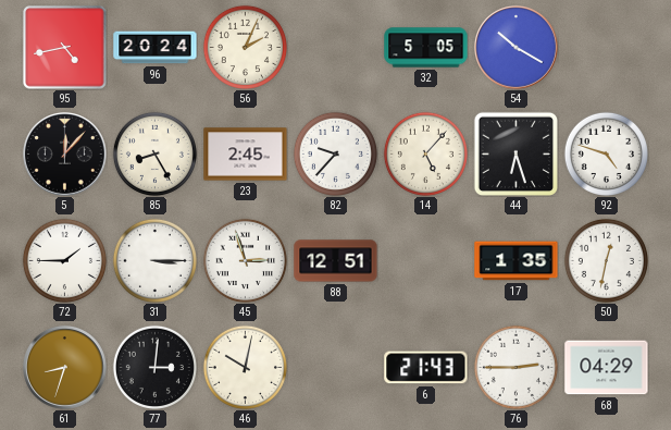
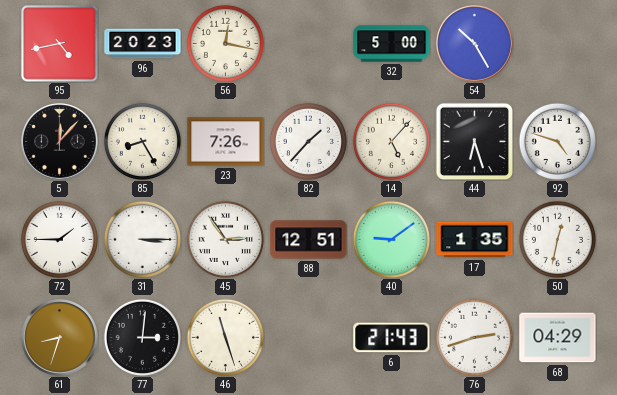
96: 20:24 -> 20:23 (143, 44)
56: 2:04 -> 12:17 (225, 43)
32: 5:05 -> 5:00 (392, 44)
54: 10:20 -> 10:25 (475, 44)
23: 2:45 -> 7:26 (226, 142)
82: 9:37 -> 1:37 (308, 141)
45: 2:57 -> 2:54 (225, 239)
40: none -> 9:09 (391, 239)
46: 10:02 -> 11:27 (225, 337)
76: 2:45 -> 2:42 (474, 337)
